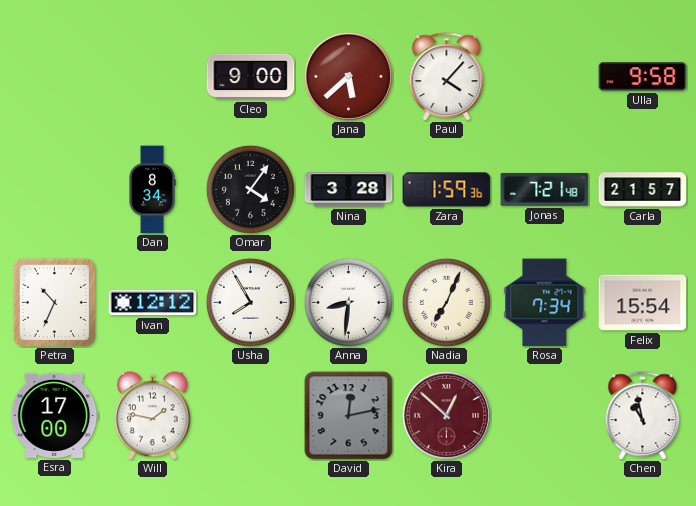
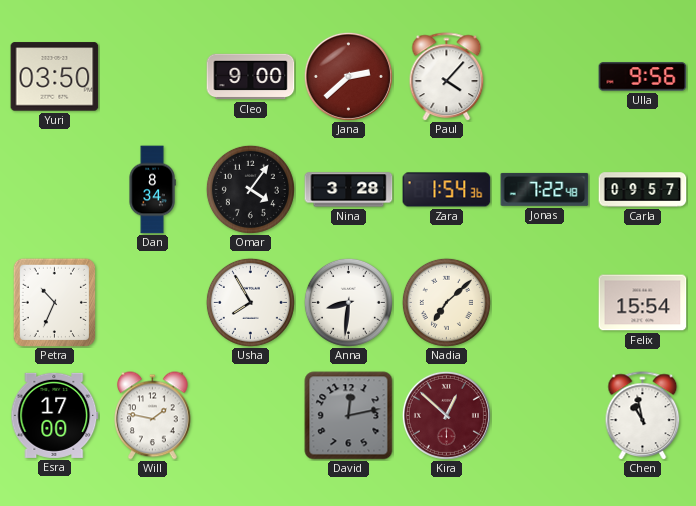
Yuri: none -> 03:50 (55, 77)
Jana: 5:38 -> 2:38 (348, 76)
Ulla: 9:58 -> 9:56 (643, 77)
Zara: 1:59 -> 1:54 (447, 190)
Jonas: 7:21 -> 7:22 (545, 189)
Carla: 21:57 -> 09:57 (643, 190)
Ivan: 12:12 -> none (153, 303)
Nadia: 7:04 -> 7:08 (446, 302)
Rosa: 7:34 -> none (545, 303)
